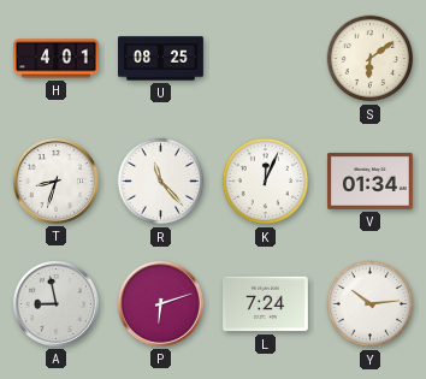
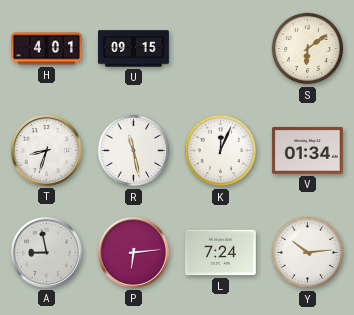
U: 08:25 -> 09:15 (134, 49)
R: 11:23 -> 11:28 (134, 151)
P: 6:12 -> 6:14 (134, 253)
